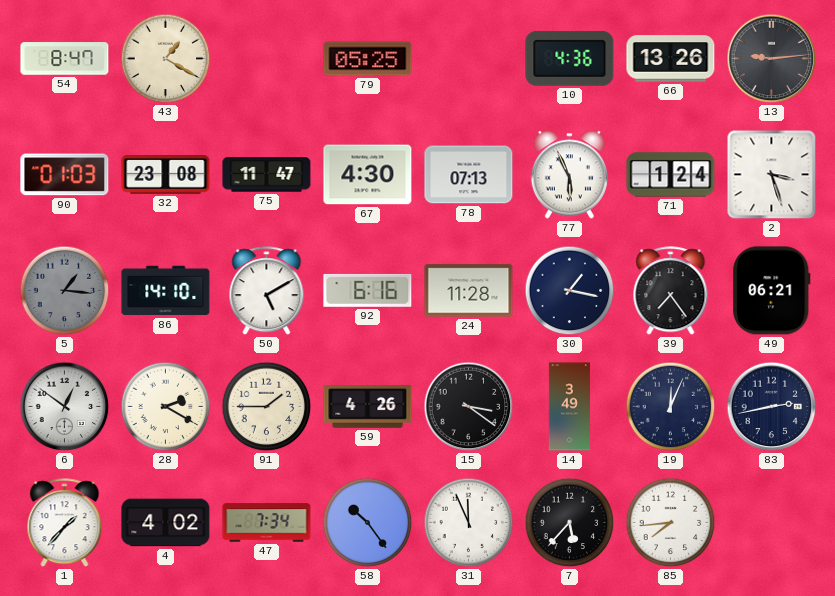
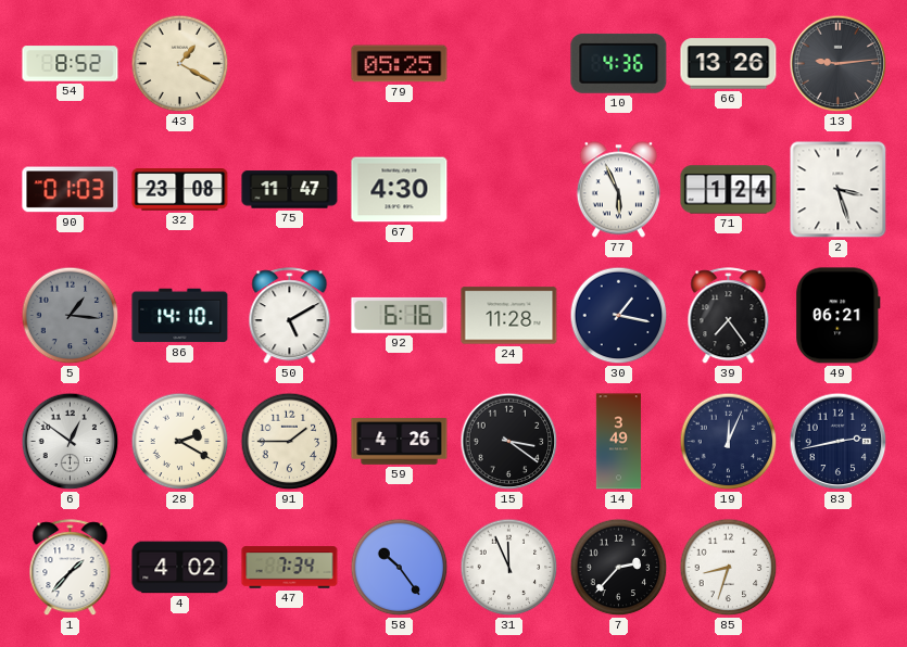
54: 8:47 -> 8:52 (71, 64)
78: 07:13 -> none (469, 175)
7: 5:37 -> 2:37 (619, 568)
85: 7:44 -> 8:33 (729, 568)
